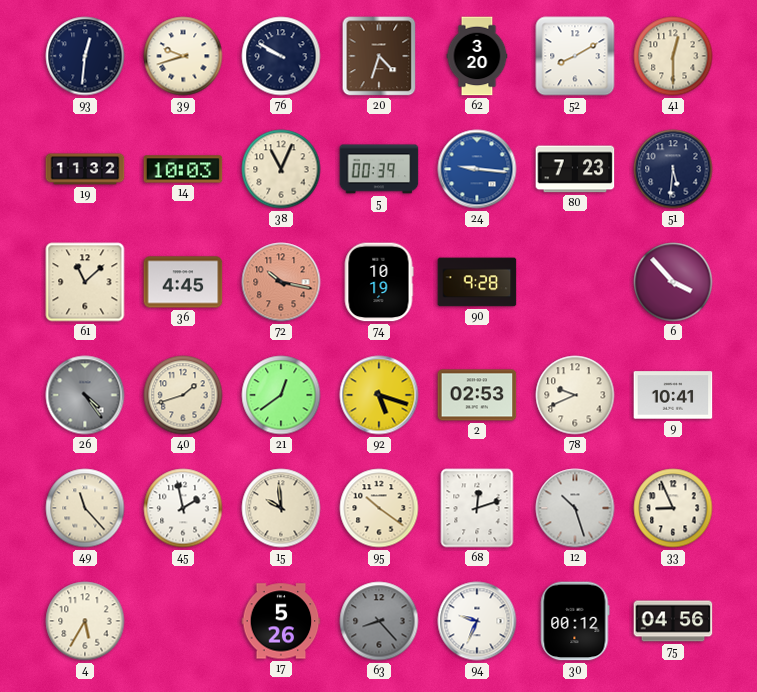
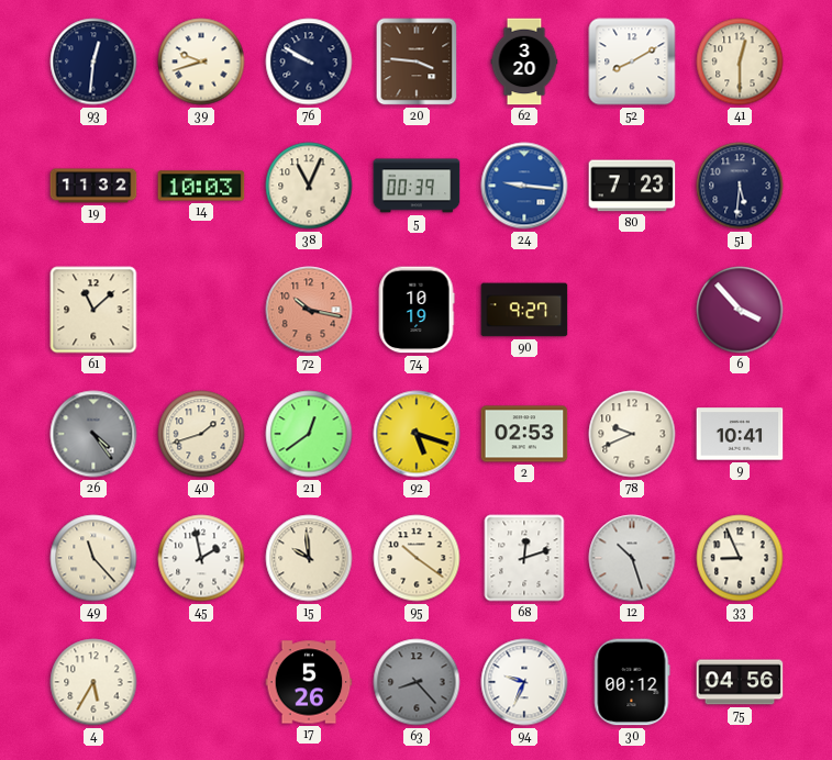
20: 4:33 -> 3:46 (417, 62)
36: 4:45 -> none (183, 282)
90: 9:28 -> 9:27 (524, 310)
